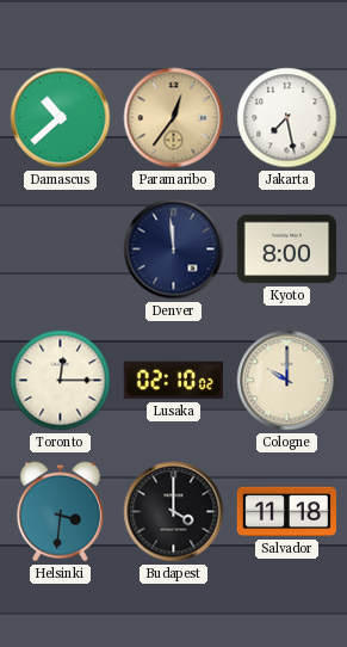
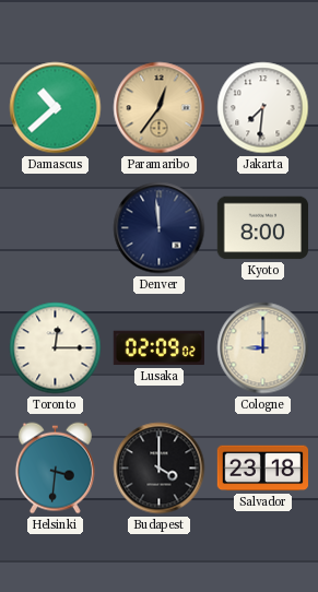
Jakarta: 7:28 -> 7:31 (263, 108)
Lusaka: 02:10 -> 02:09 (158, 348)
Cologne: 10:00 -> 9:00 (263, 348)
Salvador: 11:18 -> 23:18 (262, 469)
